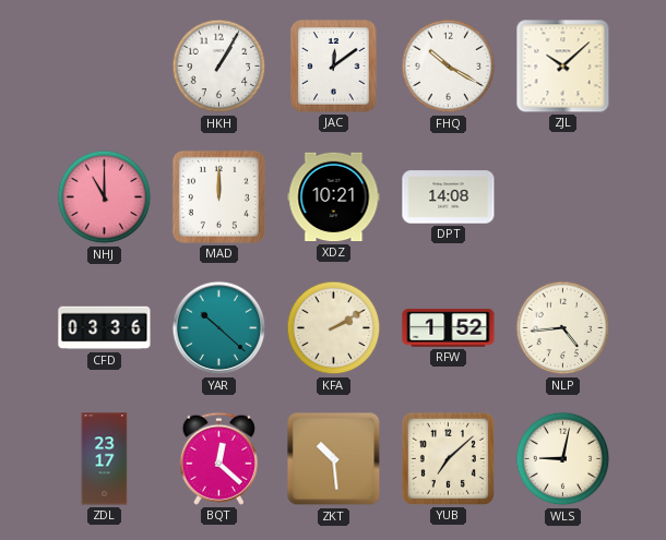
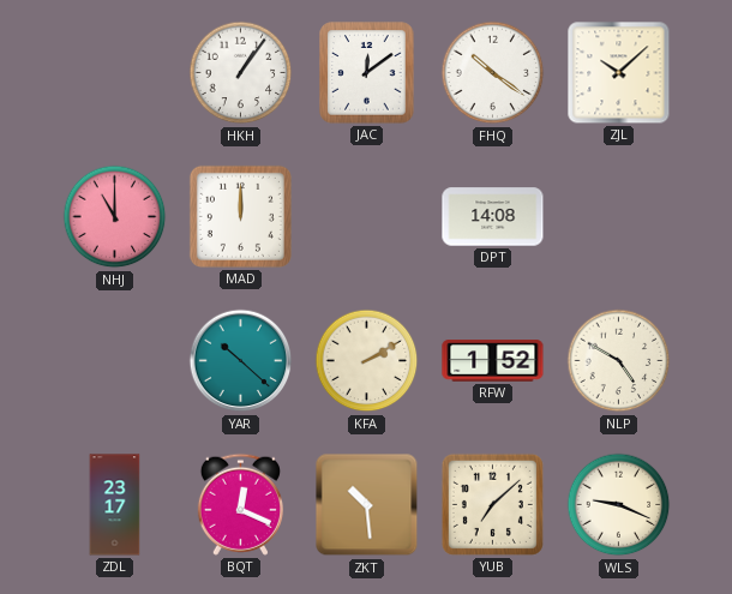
HKH: 1:05 -> 1:06 (241, 73)
FHQ: 10:20 -> 10:21 (493, 73)
XDZ: 10:21 -> none (334, 197)
CFD: 03:36 -> none (105, 328)
NLP: 4:44 -> 4:50 (619, 361)
BQT: 12:22 -> 12:19 (240, 504)
WLS: 9:02 -> 9:19 (619, 505)
